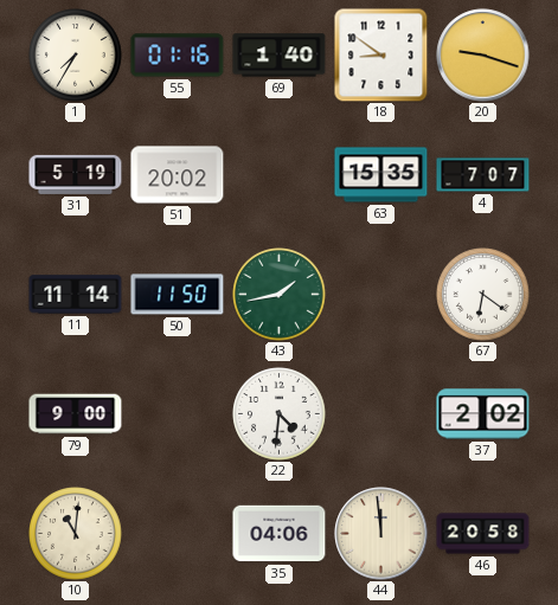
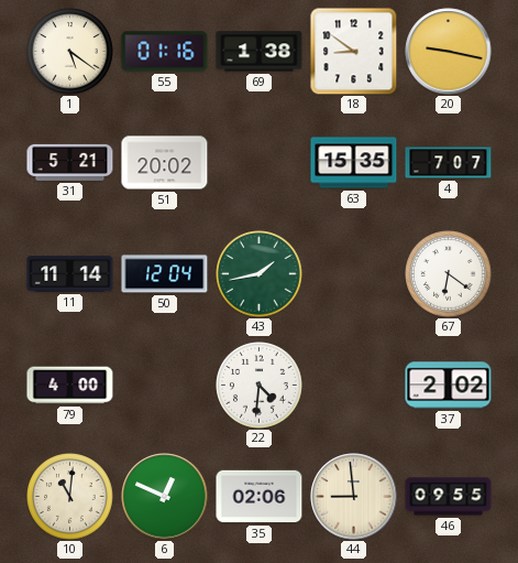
1: 7:35 -> 5:21 (70, 52)
69: 1:40 -> 1:38 (260, 52)
20: 9:18 -> 9:17 (449, 52)
31: 5:19 -> 5:21 (70, 162)
50: 11:50 -> 12:04 (165, 274)
79: 9:00 -> 4:00 (70, 386)
6: none -> 12:49 (165, 497)
35: 04:06 -> 02:06 (260, 497)
44: 11:59 -> 8:59 (354, 497)
46: 20:58 -> 09:55 (449, 497)
